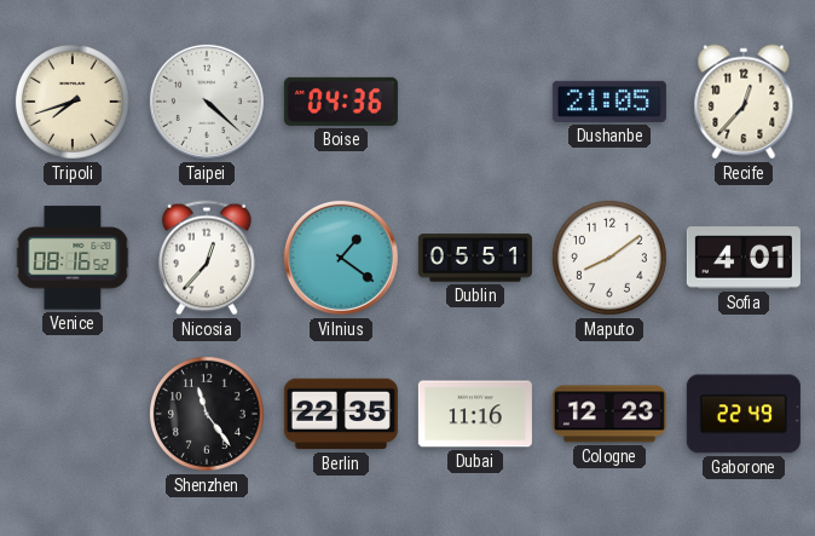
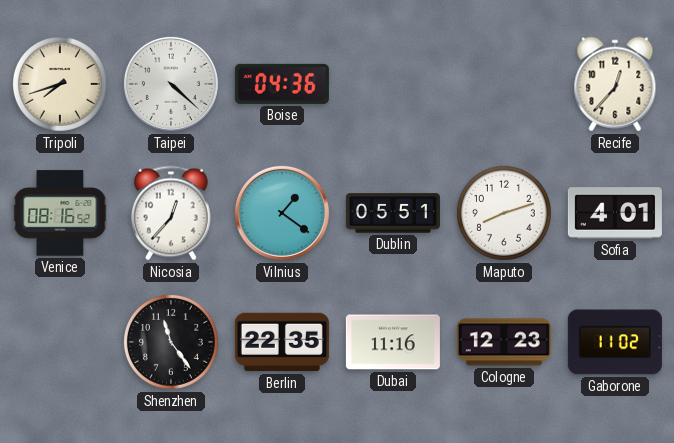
Dushanbe: 21:05 -> none (609, 102)
Maputo: 8:09 -> 8:12 (504, 213)
Gaborone: 22:49 -> 11:02 (615, 342)
